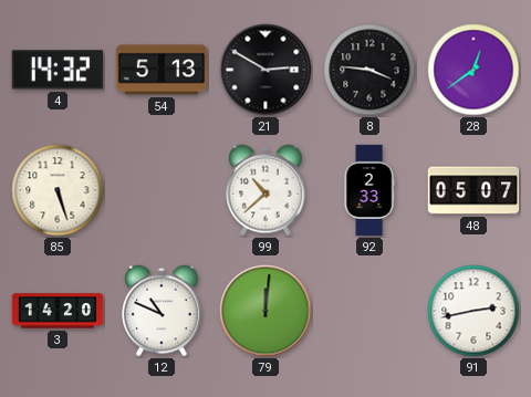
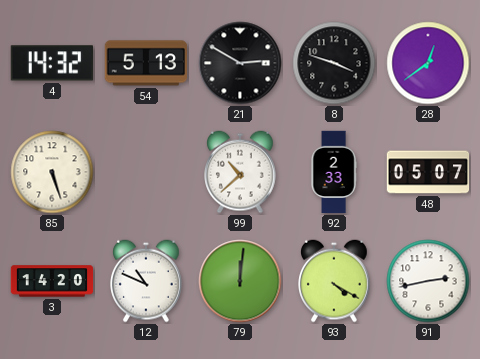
8: 3:46 -> 3:48 (334, 63)
93: none -> 4:20 (335, 281)
